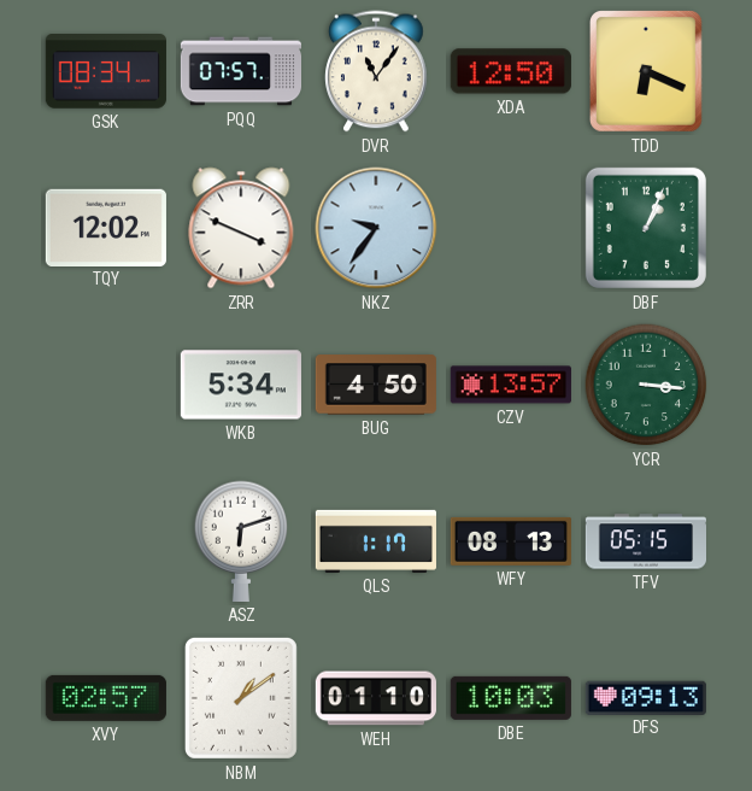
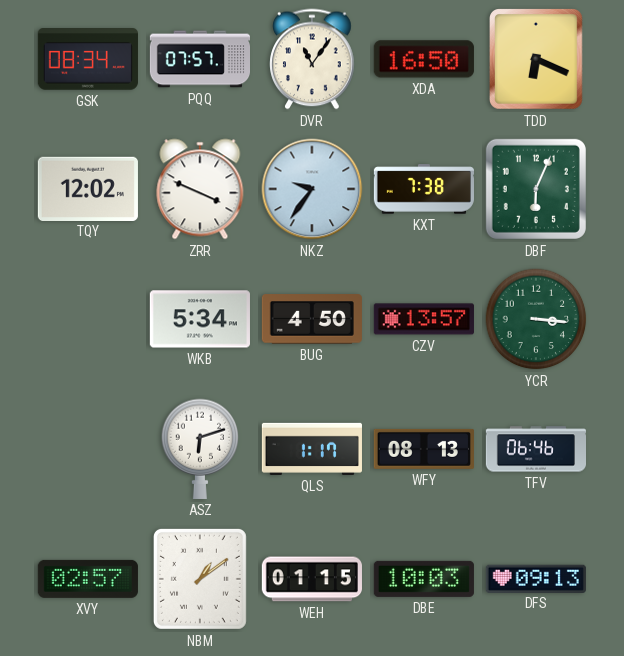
XDA: 12:50 -> 16:50 (424, 59)
KXT: none -> 7:38 (423, 189)
DBF: 1:04 -> 6:04 (536, 189)
TFV: 05:15 -> 06:46 (535, 449)
WEH: 01:10 -> 01:15 (312, 579)
